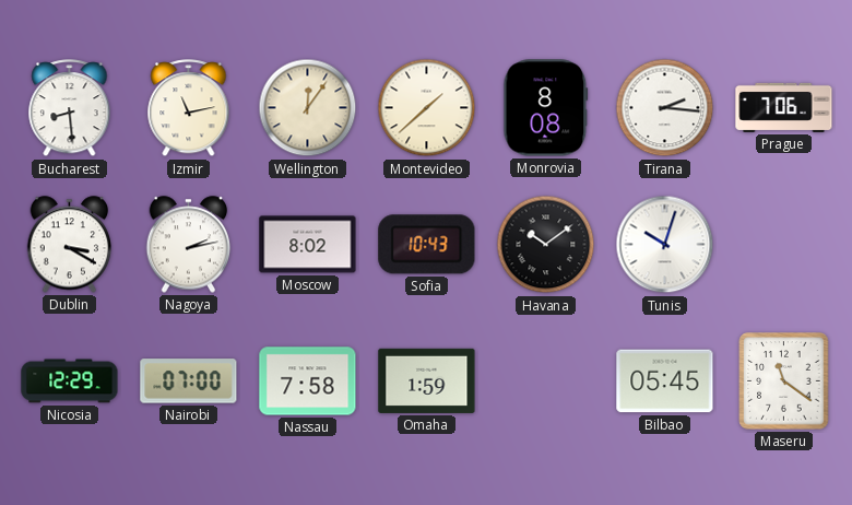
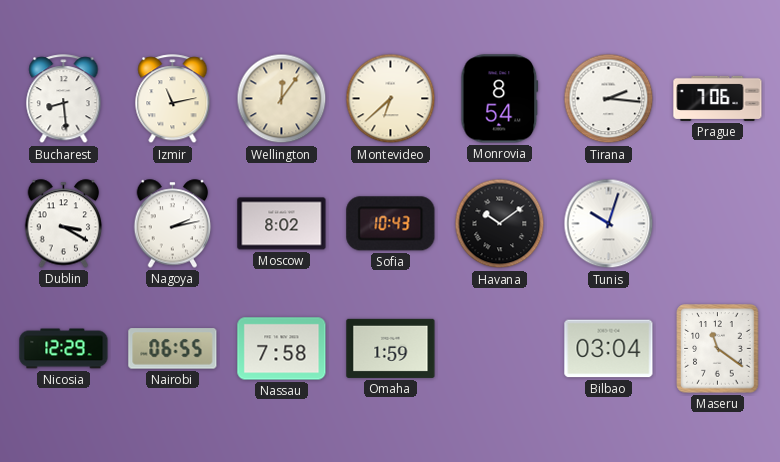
Montevideo: 1:38 -> 6:38 (391, 99)
Monrovia: 8:08 -> 8:54 (500, 99)
Nairobi: 07:00 -> 06:55 (173, 349)
Bilbao: 05:45 -> 03:04 (609, 349)
